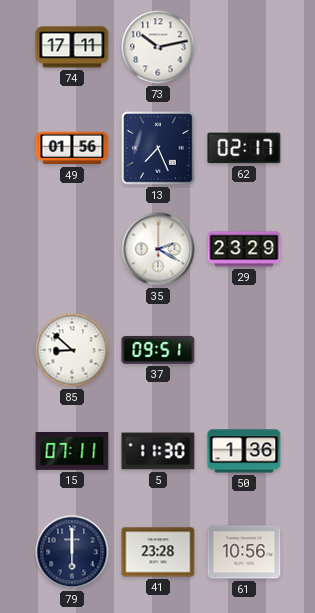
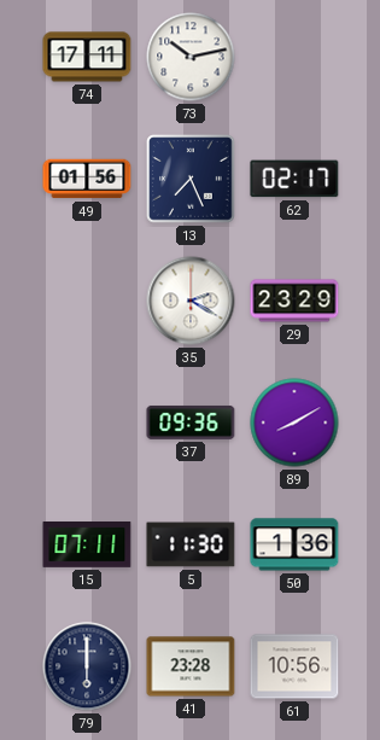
85: 8:52 -> none (72, 350)
37: 09:51 -> 09:36 (191, 423)
89: none -> 8:10 (294, 423)
